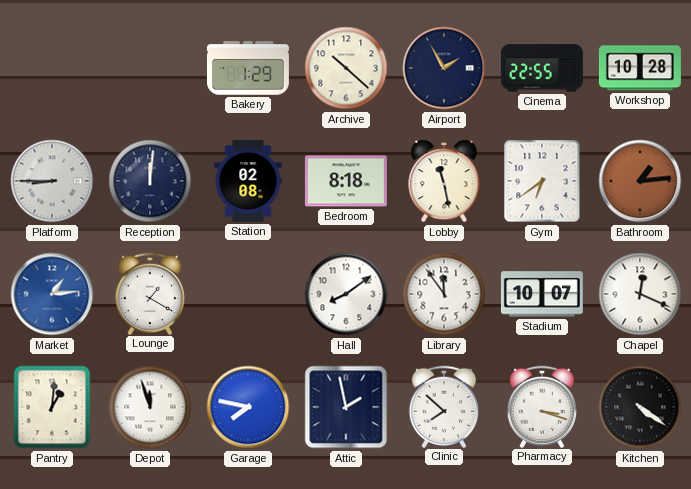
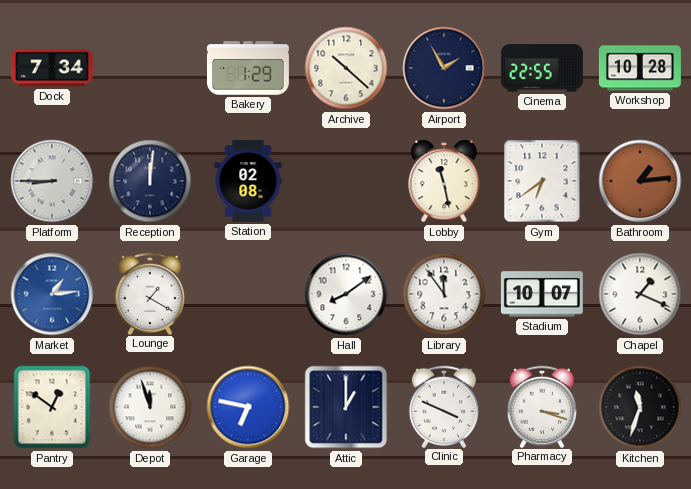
Dock: none -> 7:34 (52, 68)
Bedroom: 8:18 -> none (346, 181)
Chapel: 12:19 -> 1:19 (640, 294)
Pantry: 1:01 -> 12:51 (52, 407)
Garage: 7:47 -> 6:47 (248, 407)
Attic: 1:58 -> 1:00 (346, 407)
Clinic: 7:52 -> 3:49 (444, 406)
Kitchen: 4:21 -> 11:33 (640, 407)
